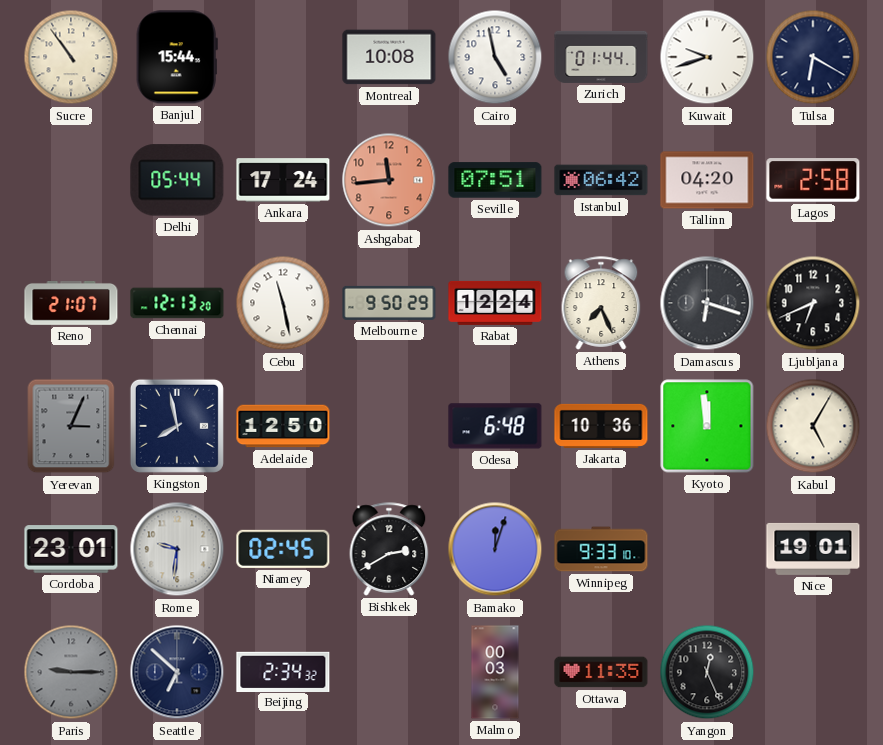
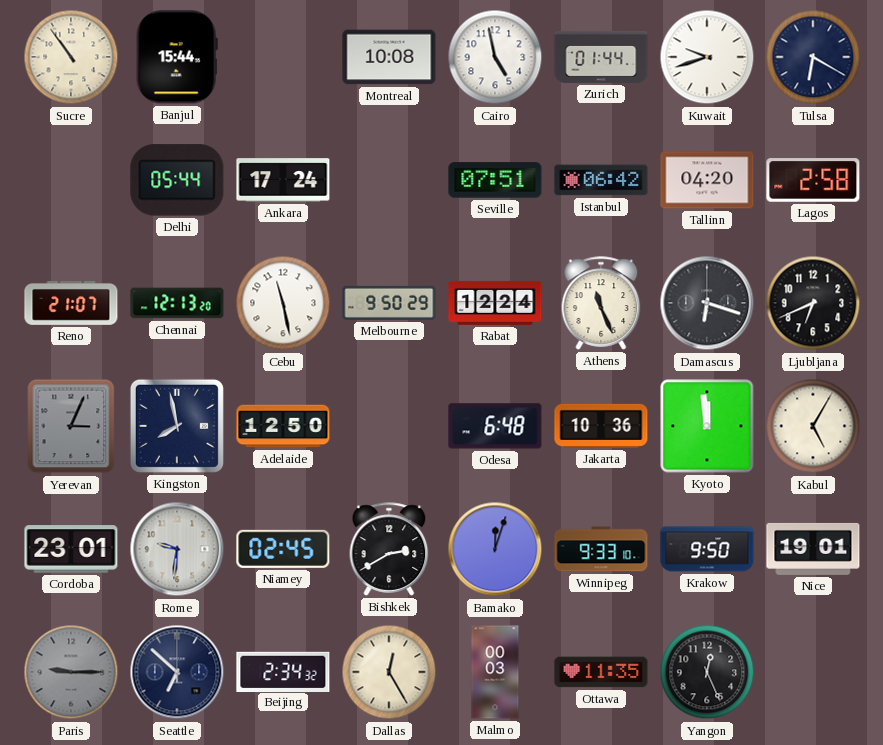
Ashgabat: 11:44 -> none (389, 180)
Athens: 7:26 -> 11:26 (601, 303)
Krakow: none -> 9:50 (707, 549)
Dallas: none -> 12:25 (389, 672)
